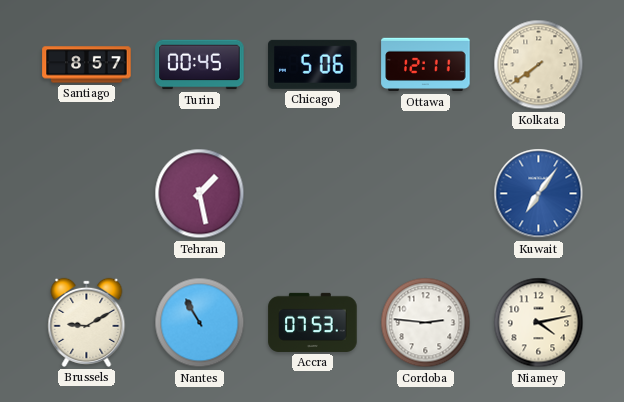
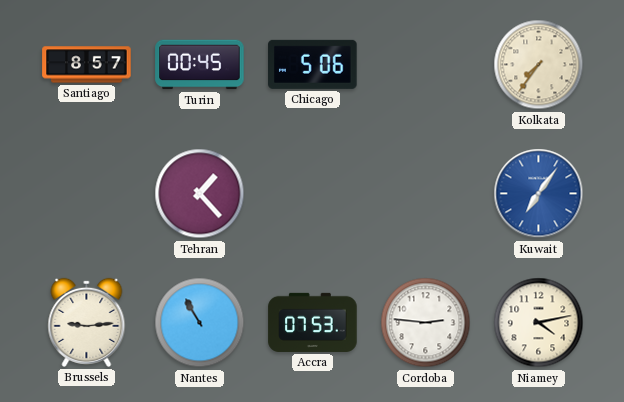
Ottawa: 12:11 -> none (426, 65)
Kolkata: 7:39 -> 7:36 (539, 65)
Tehran: 1:28 -> 1:23 (200, 194)
Brussels: 9:10 -> 9:14 (87, 322)
